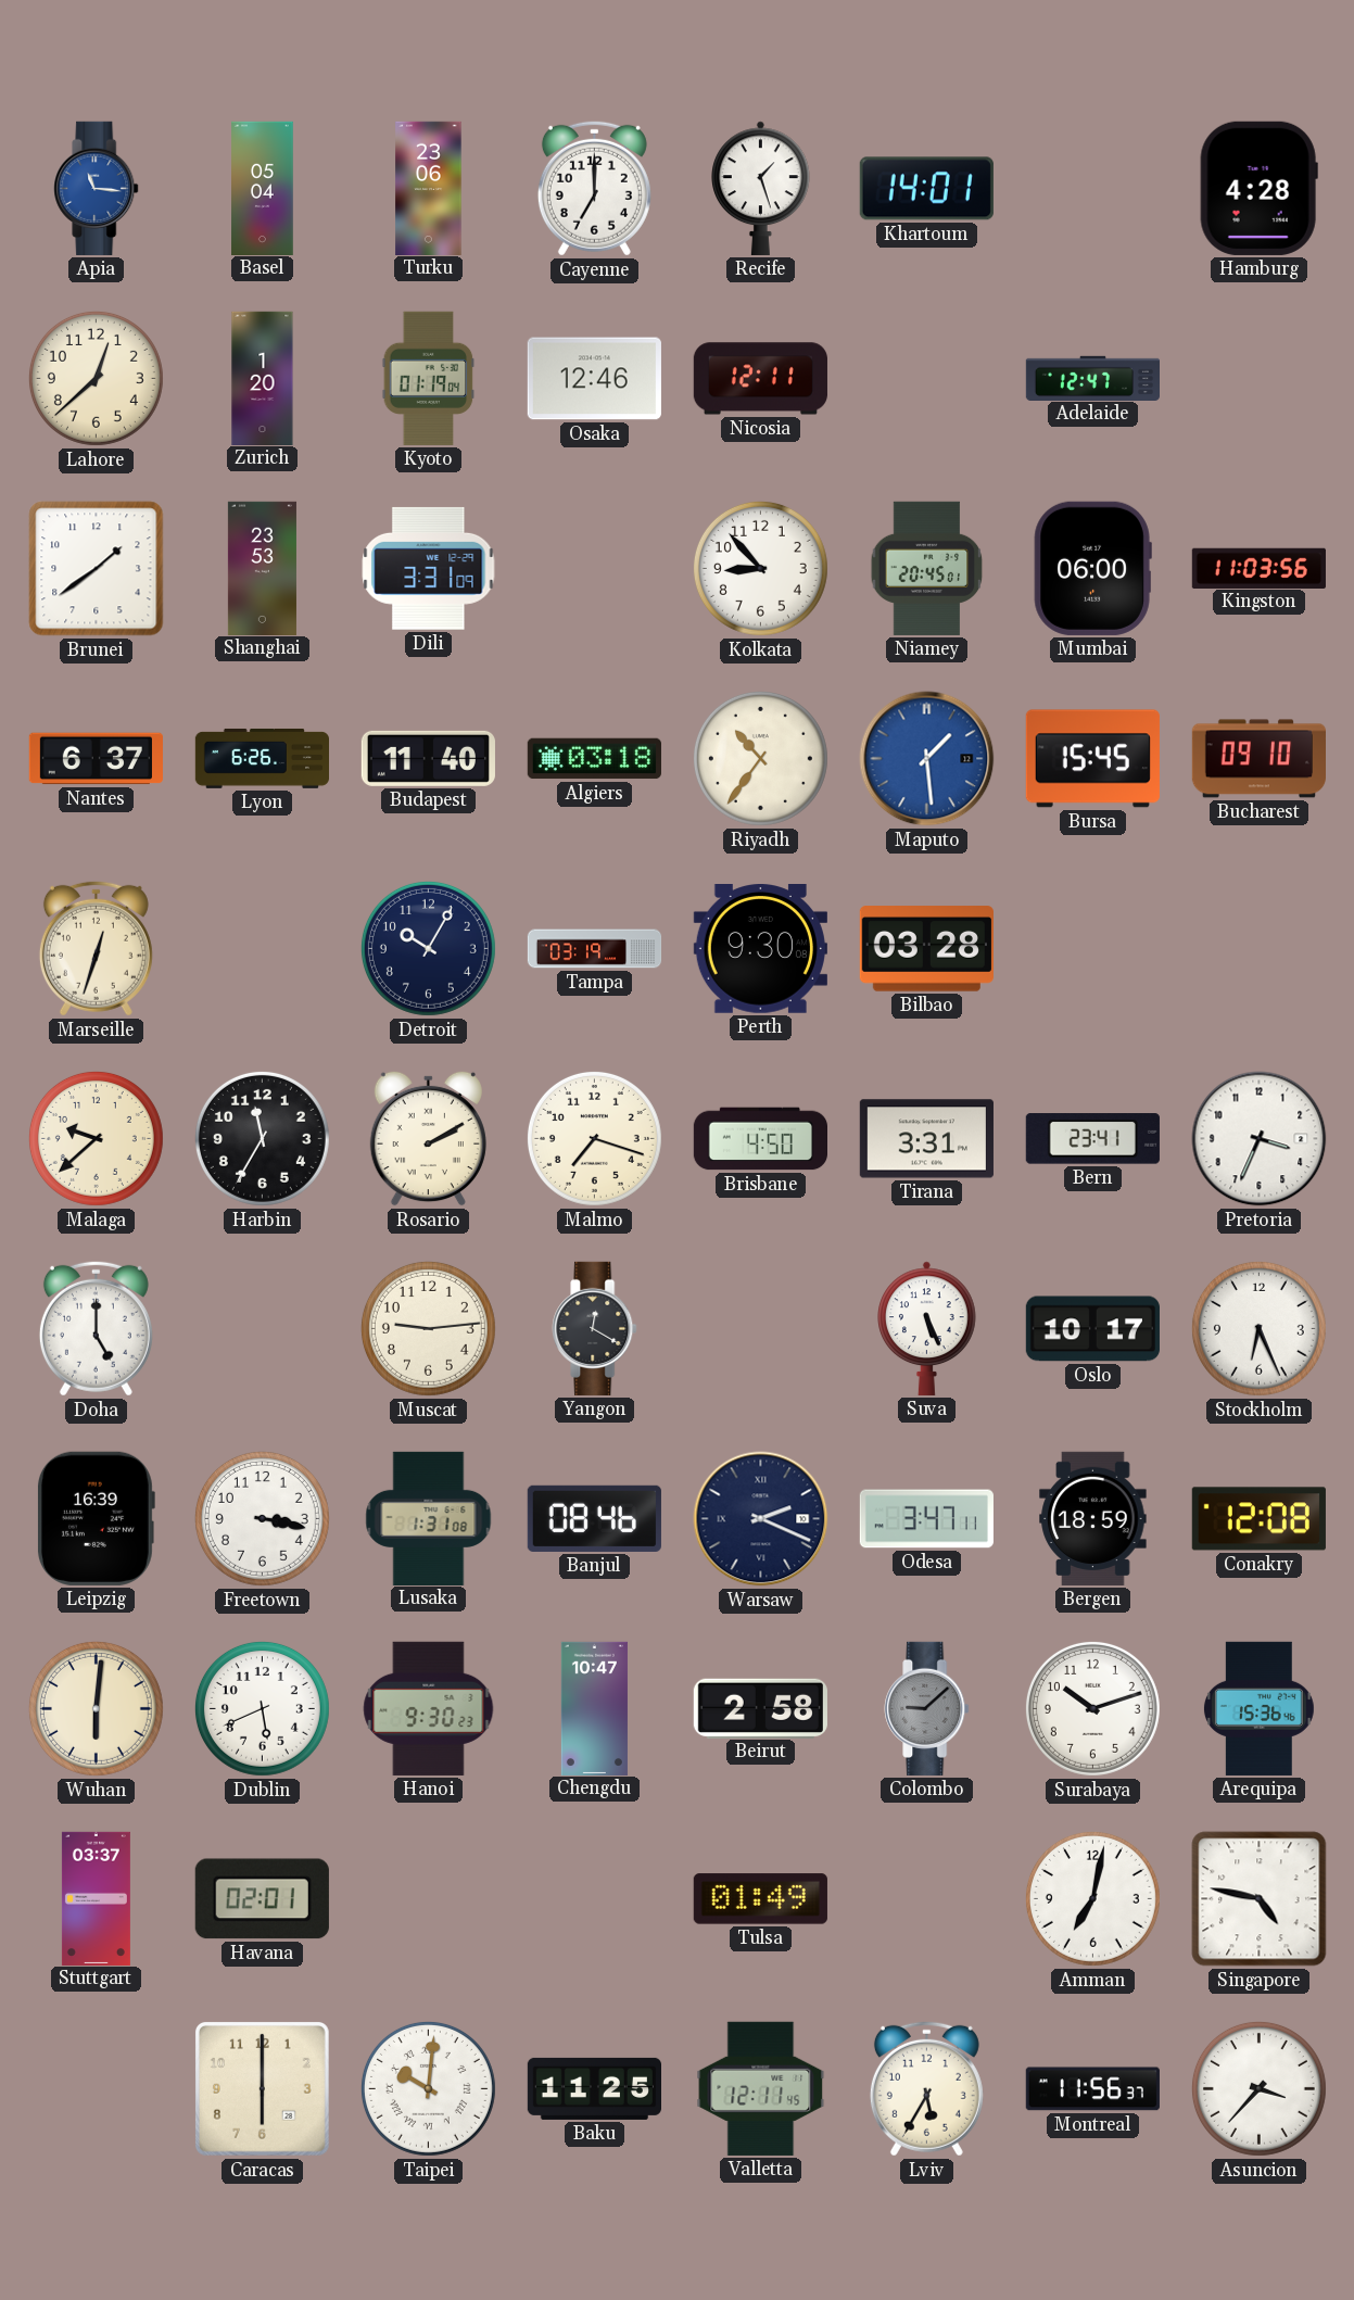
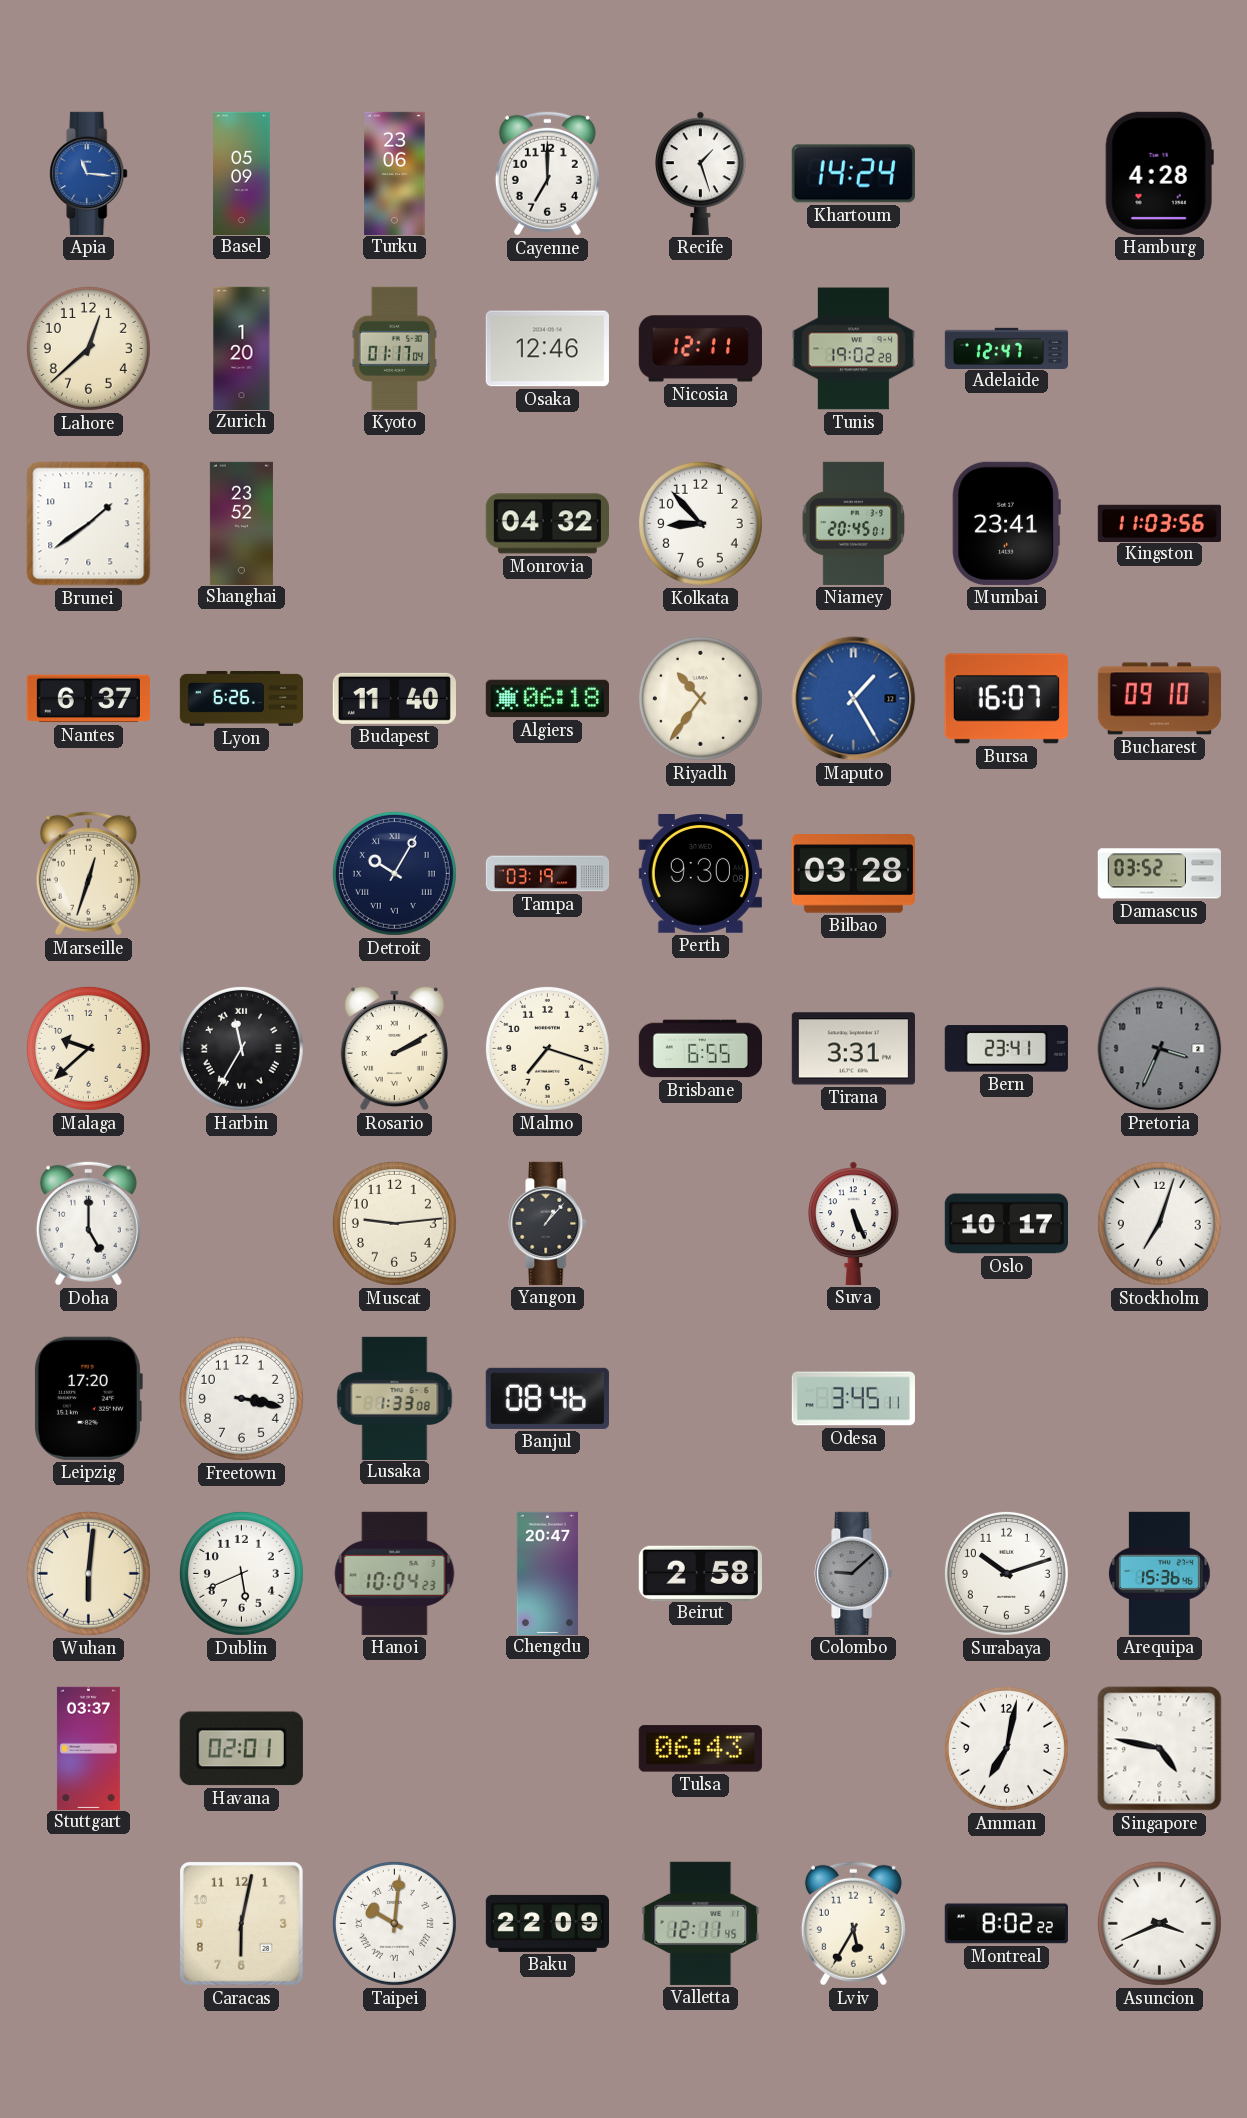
Basel: 05:04 -> 05:09 (242, 173)
Khartoum: 14:01 -> 14:24 (853, 174)
Kyoto: 01:19 -> 01:17 (395, 348)
Tunis: none -> 19:02 (853, 349)
Shanghai: 23:53 -> 23:52 (241, 523)
Dili: 3:31 -> none (429, 568)
Monrovia: none -> 04:32 (547, 524)
Mumbai: 06:00 -> 23:41 (1006, 523)
Algiers: 03:18 -> 06:18 (547, 699)
Maputo: 1:29 -> 1:25 (854, 699)
Bursa: 15:45 -> 16:07 (1006, 699)
Detroit numerals: Arabic -> Roman (394, 873)
Damascus: none -> 03:52 (1159, 874)
Harbin numerals: Arabic -> Roman (241, 1048)
Brisbane: 4:50 -> 6:55 (700, 1049)
Pretoria dial: white -> grey (1160, 1049)
Yangon: 12:20 -> 1:07 (548, 1223)
Stockholm: 6:26 -> 7:03 (1159, 1223)
Leipzig: 16:39 -> 17:20 (88, 1398)
Lusaka: 1:31 -> 1:33 (395, 1398)
Warsaw: 2:19 -> none (761, 1519)
Odesa: 3:47 -> 3:45 (853, 1399)
Bergen: 18:59 -> none (1093, 1518)
Conakry: 12:08 -> none (1258, 1519)
Hanoi: 9:30 -> 10:04 (395, 1573)
Chengdu: 10:47 -> 20:47 (547, 1573)
Tulsa: 01:49 -> 06:43 (700, 1749)
Caracas: 6:00 -> 6:02 (241, 1923)
Baku: 11:25 -> 22:09 (547, 1923)
Montreal: 11:56 -> 8:02 (1006, 1924)
Asuncion: 3:37 -> 3:41 (1159, 1923)
